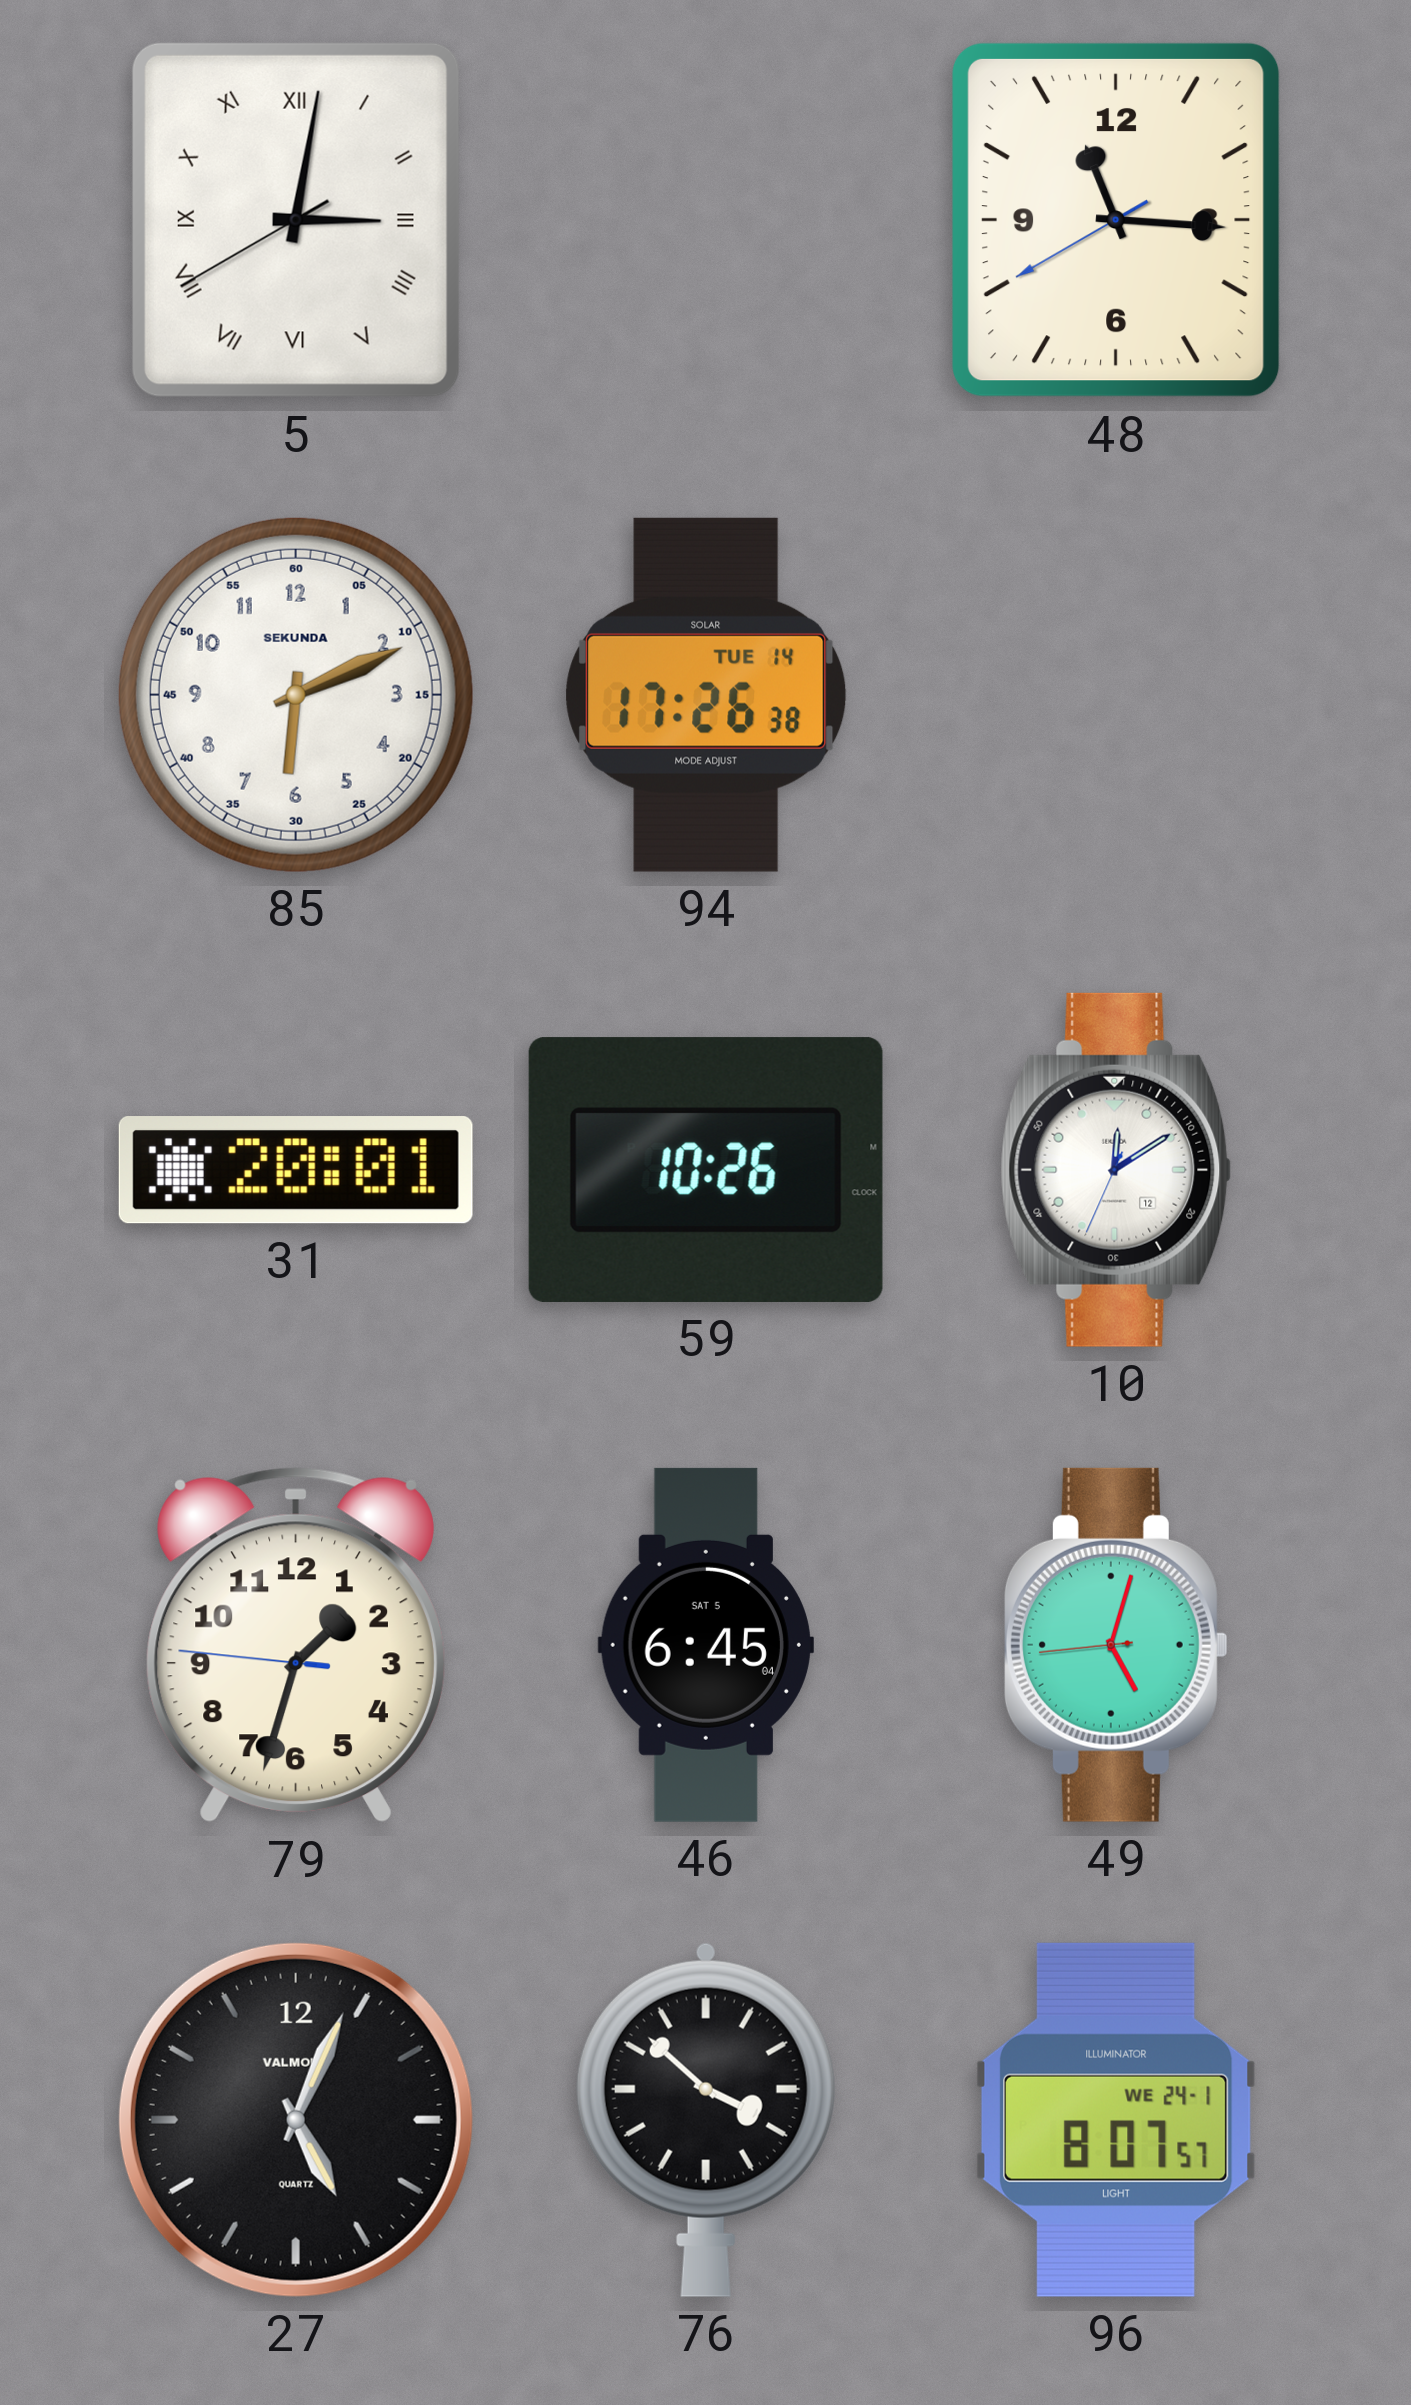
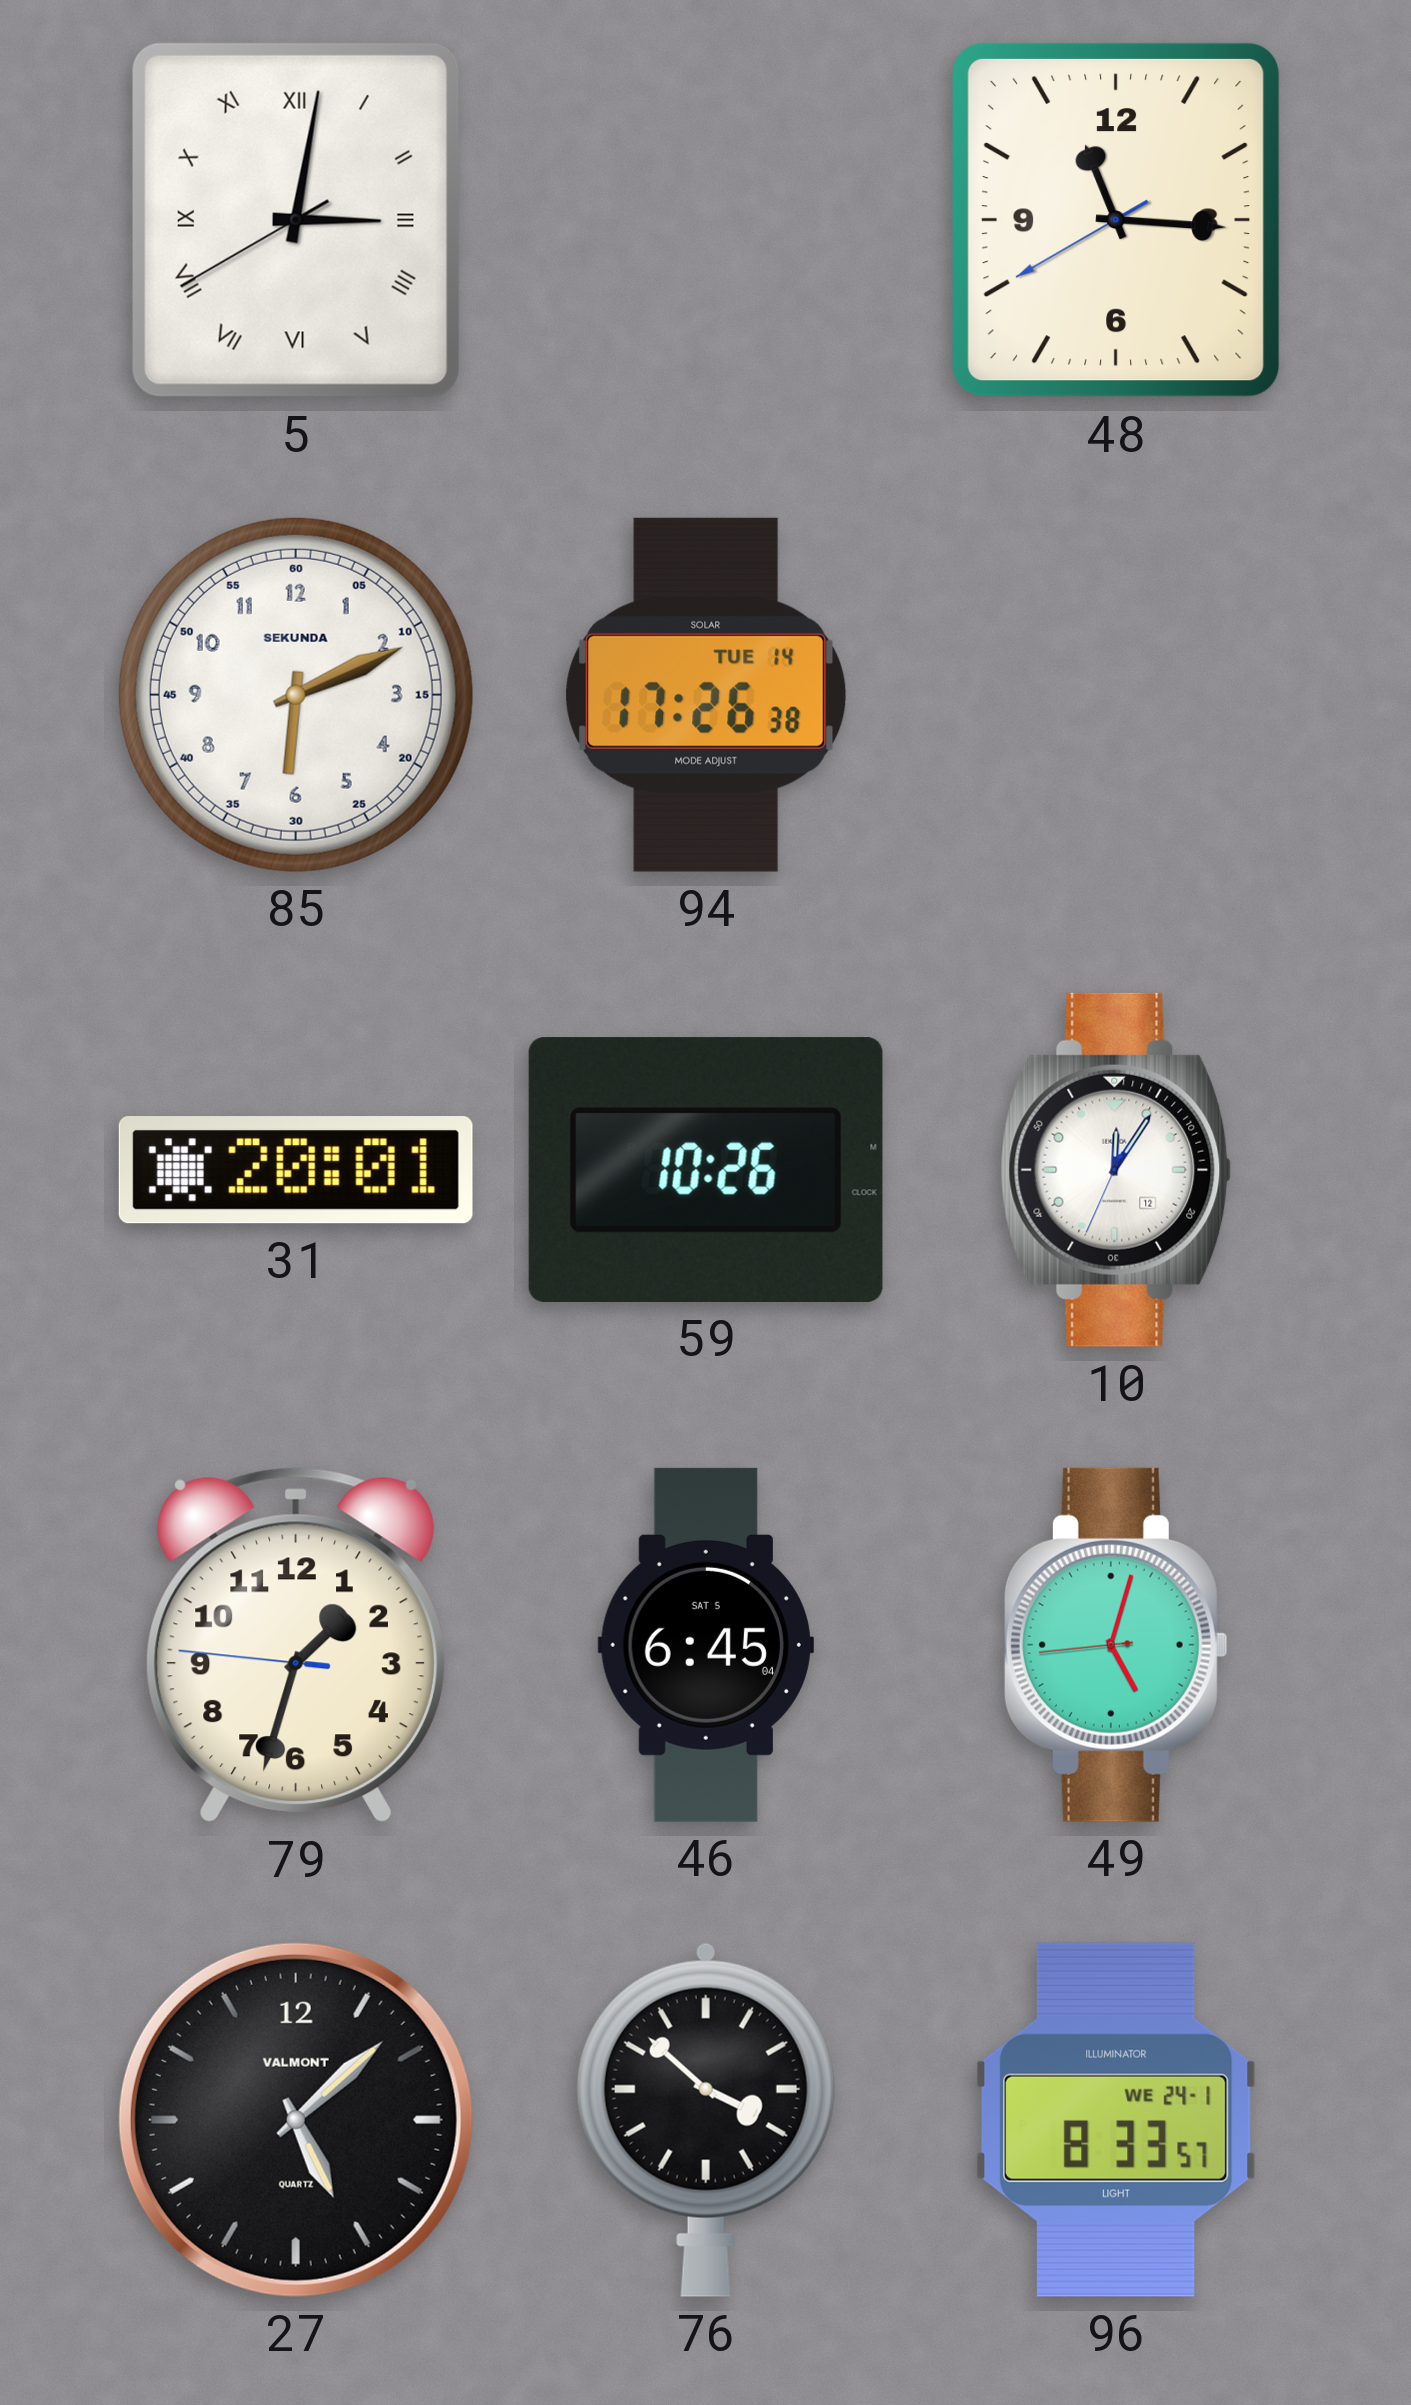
10: 12:09 -> 12:05 (1116, 1170)
27: 5:04 -> 5:08 (296, 2120)
96: 8:07 -> 8:33 (1116, 2120)
